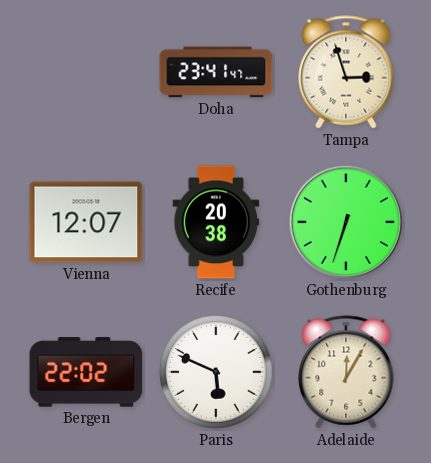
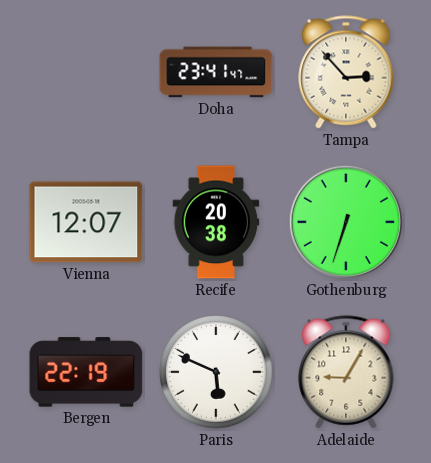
Tampa: 2:57 -> 2:53 (346, 72)
Bergen: 22:02 -> 22:19 (86, 372)
Adelaide: 12:05 -> 9:05 (346, 372)
